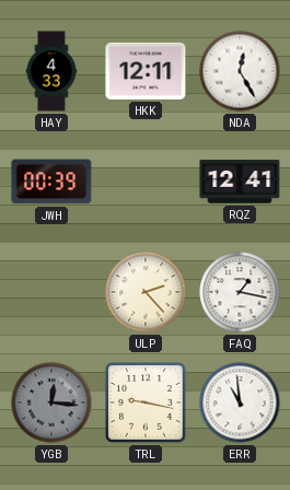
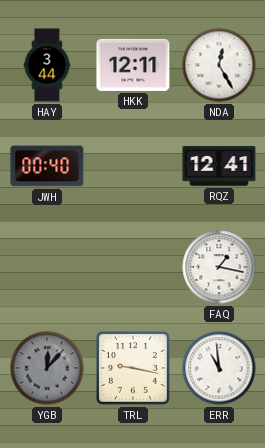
HAY: 4:33 -> 3:44 (47, 65)
JWH: 00:39 -> 00:40 (47, 166)
ULP: 2:23 -> none (146, 292)
YGB: 12:16 -> 12:07 (47, 368)
